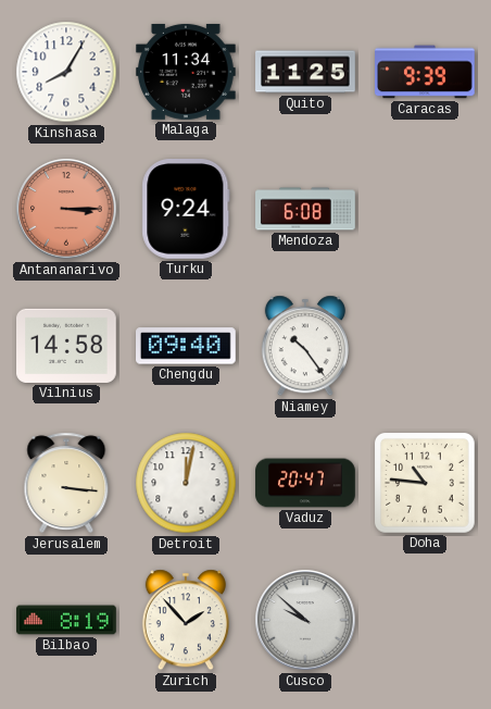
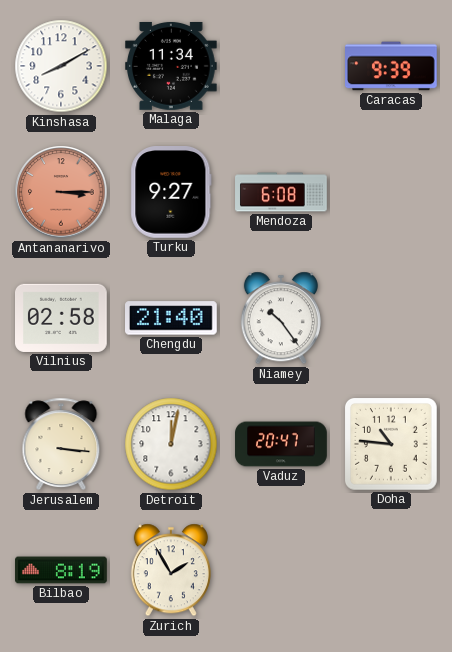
Kinshasa: 8:05 -> 8:10 (61, 66)
Quito: 11:25 -> none (305, 72)
Turku: 9:24 -> 9:27 (171, 193)
Vilnius: 14:58 -> 02:58 (62, 318)
Chengdu: 09:40 -> 21:40 (172, 318)
Zurich: 1:53 -> 1:55 (171, 570)
Cusco: 9:52 -> none (305, 620)
